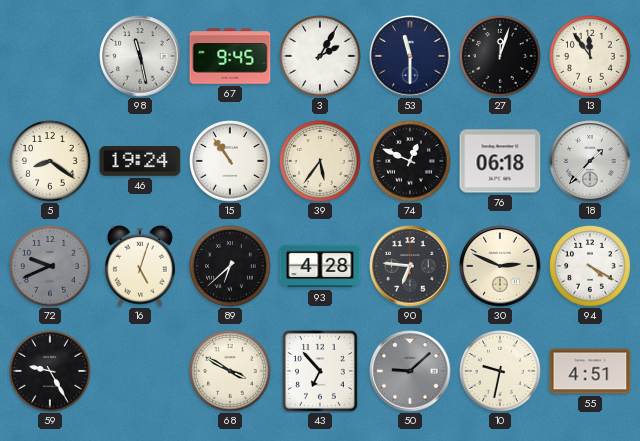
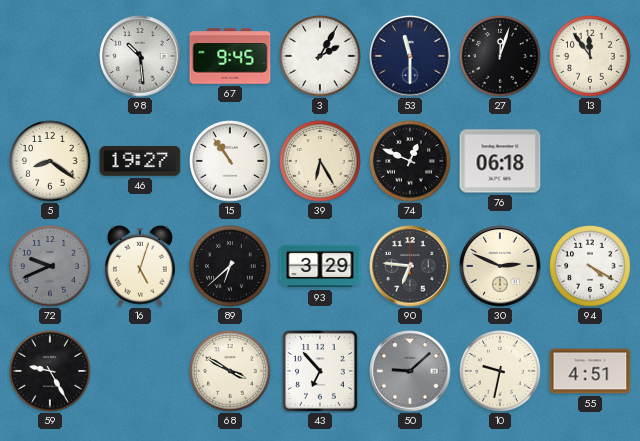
98: 11:28 -> 10:29 (140, 56)
46: 19:24 -> 19:27 (140, 161)
39: 5:36 -> 6:25 (320, 161)
18: 1:37 -> none (590, 161)
93: 4:28 -> 3:29 (320, 266)
